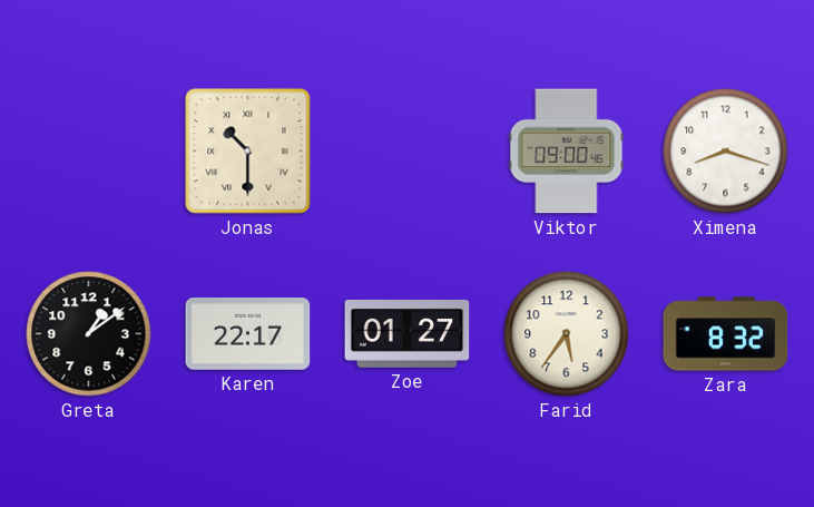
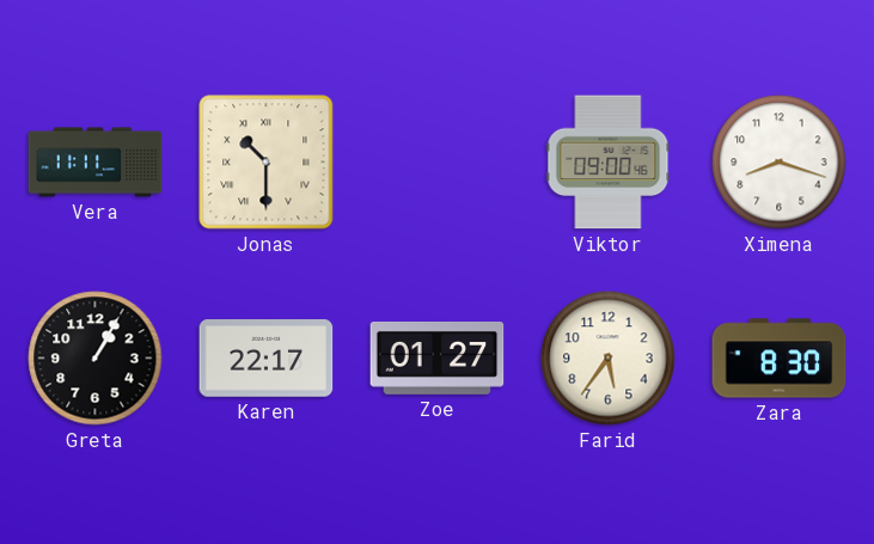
Vera: none -> 11:11 (96, 163)
Greta: 1:09 -> 1:05 (96, 359)
Zara: 8:32 -> 8:30 (780, 359)
